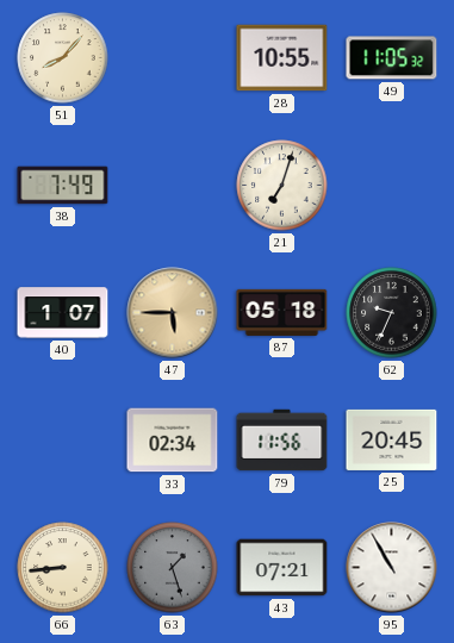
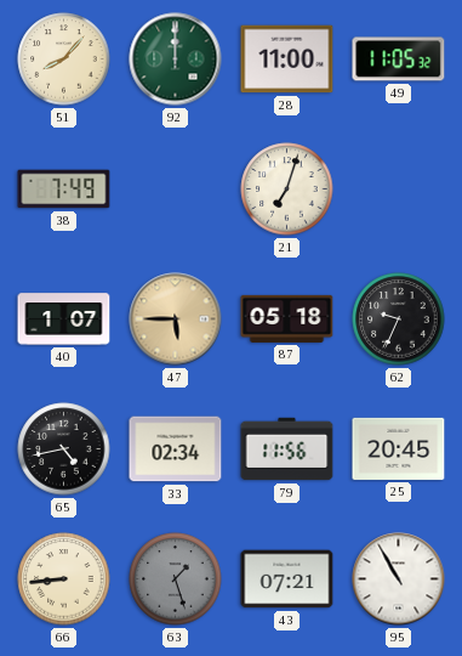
92: none -> 12:00 (176, 60)
28: 10:55 -> 11:00 (287, 60)
65: none -> 4:43 (64, 449)
